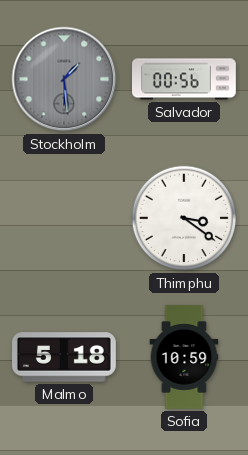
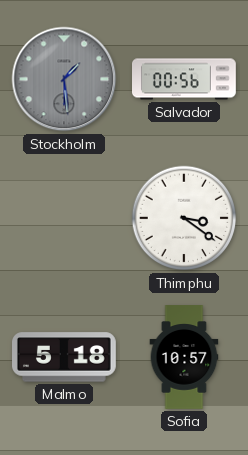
Sofia: 10:59 -> 10:57 (184, 357)
